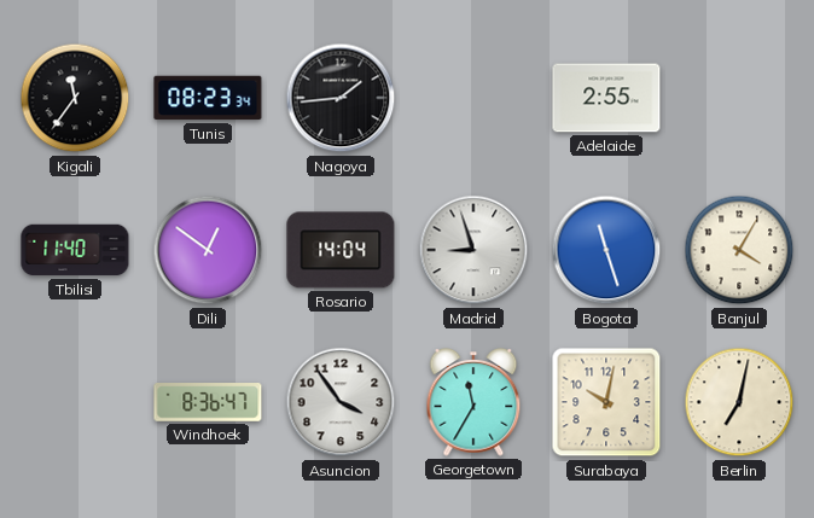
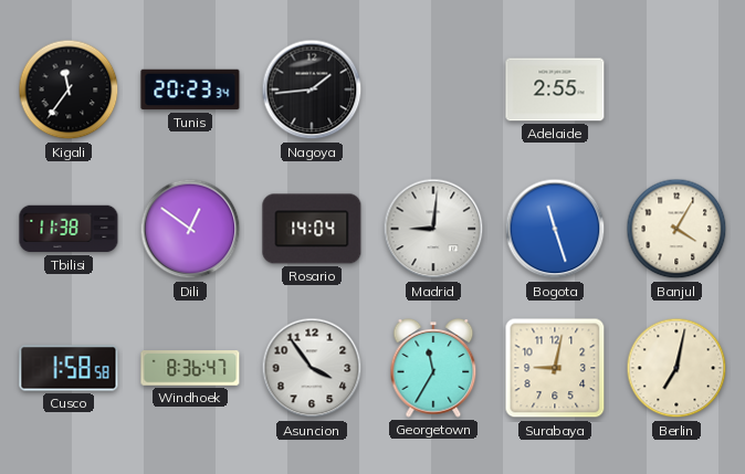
Tunis: 08:23 -> 20:23 (190, 89)
Tbilisi: 11:40 -> 11:38 (69, 229)
Madrid: 8:57 -> 9:01 (433, 229)
Cusco: none -> 1:58 (69, 368)
Surabaya: 10:02 -> 9:02 (555, 368)
